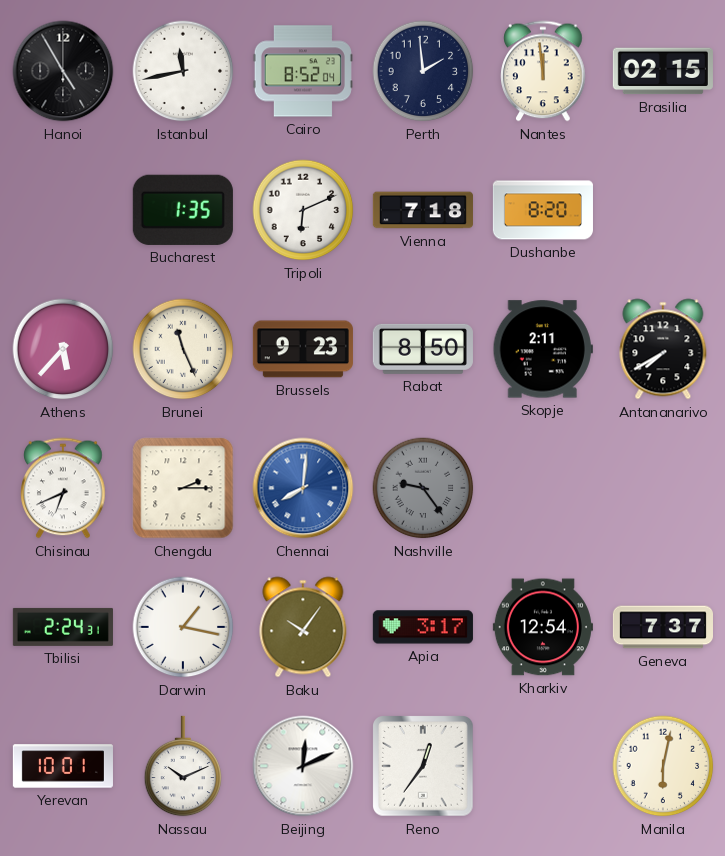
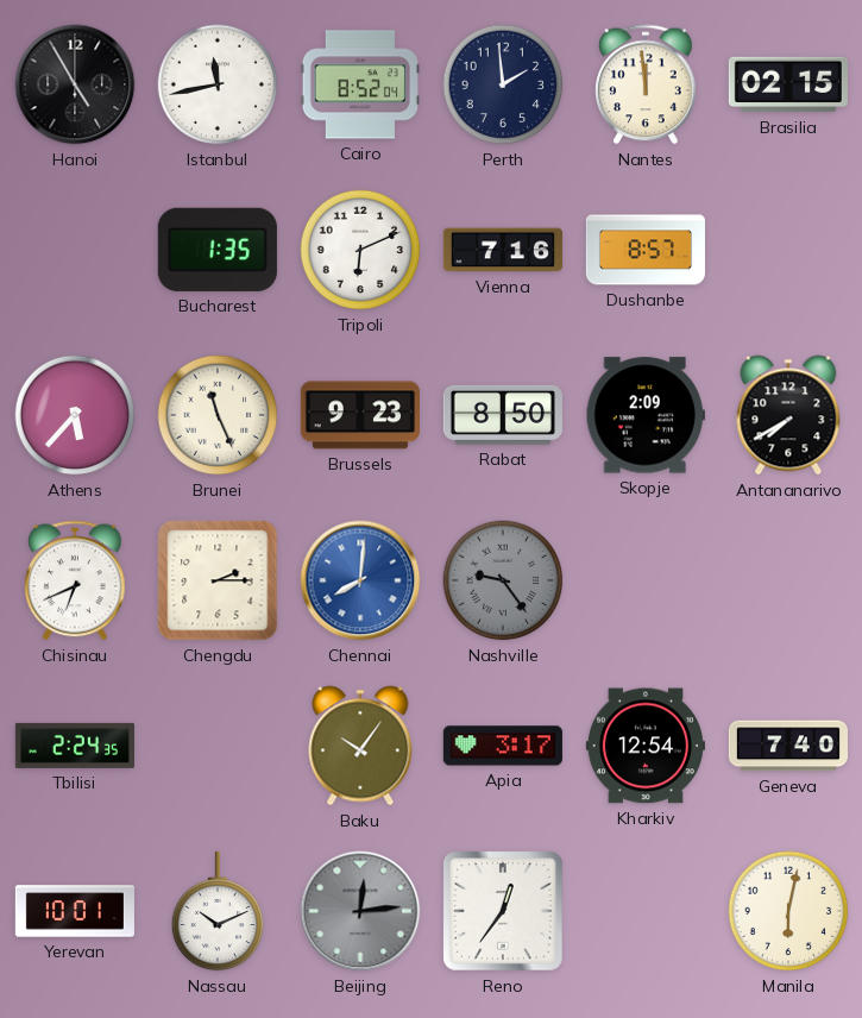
Vienna: 7:18 -> 7:16 (503, 250)
Dushanbe: 8:20 -> 8:57 (646, 250)
Skopje: 2:11 -> 2:09 (646, 415)
Tbilisi: 2:24:31 -> 2:24:35 (75, 746)
Darwin: 1:17 -> none (183, 627)
Geneva: 7:37 -> 7:40 (787, 746)
Beijing: 12:11 -> 12:14 (360, 911)
Beijing dial: white -> grey (360, 911)
